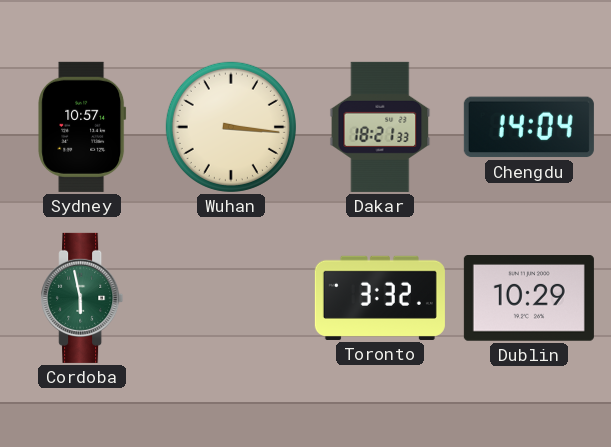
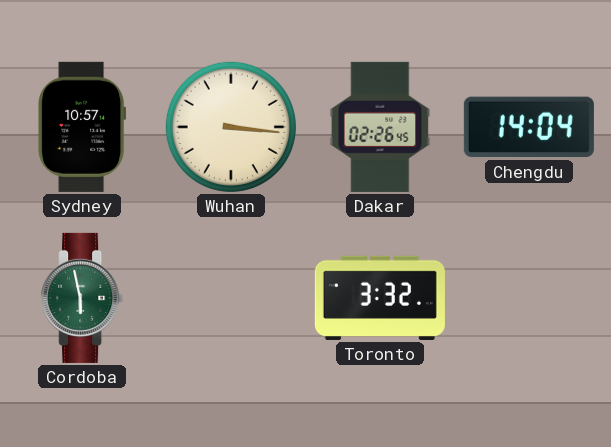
Dakar: 18:21 -> 02:26 (380, 127)
Dublin: 10:29 -> none (529, 299)
